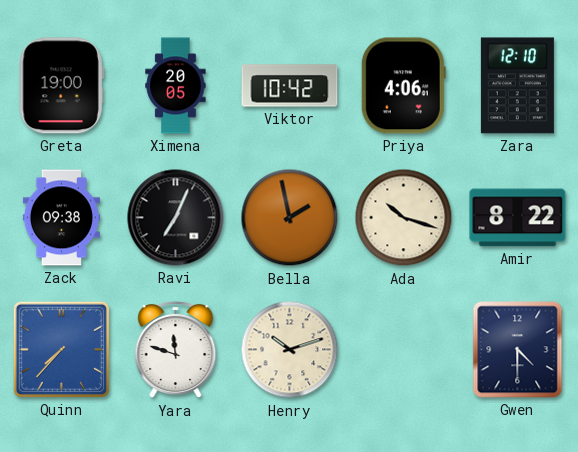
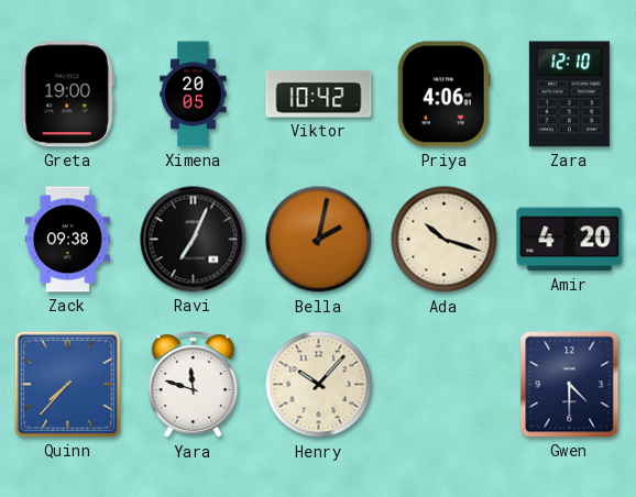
Bella: 1:58 -> 2:02 (319, 240)
Amir: 8:22 -> 4:20 (570, 240)
Henry: 10:12 -> 10:07 (319, 385)
